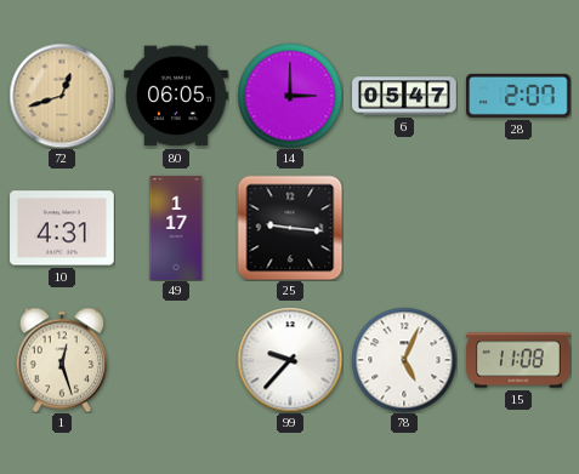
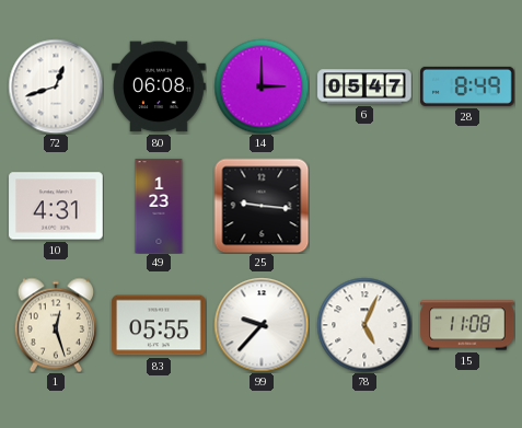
72 dial: champagne -> white (56, 86)
80: 06:05 -> 06:08 (159, 86)
28: 2:07 -> 8:49 (468, 86)
49: 1:17 -> 1:23 (159, 206)
83: none -> 05:55 (159, 325)
